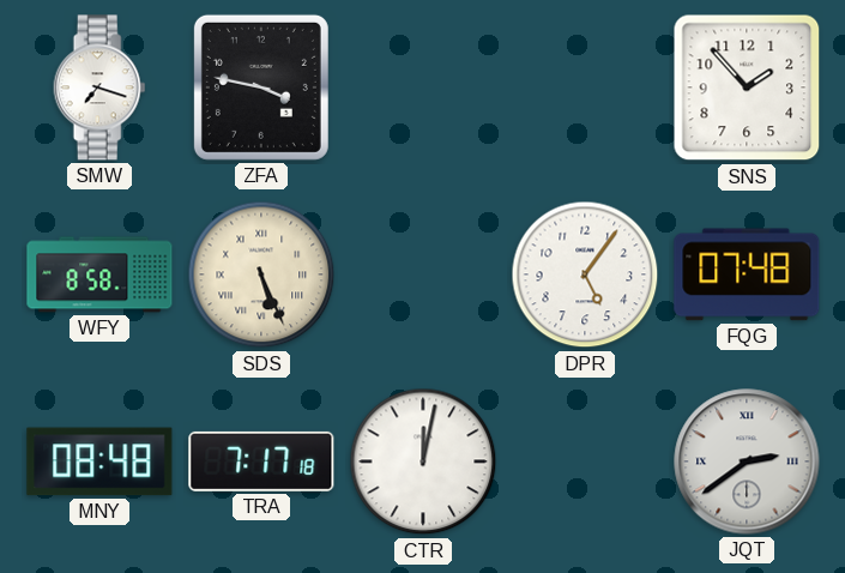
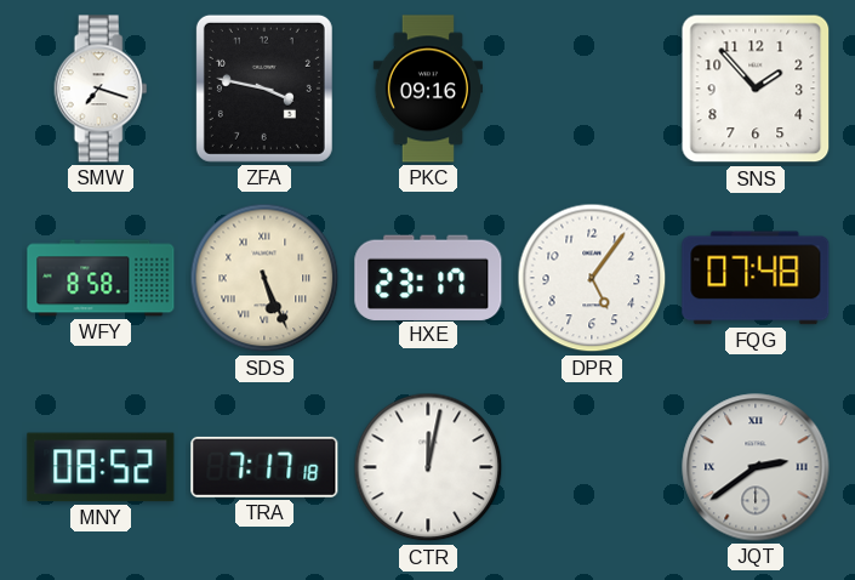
PKC: none -> 09:16 (428, 89)
HXE: none -> 23:17 (428, 277)
MNY: 08:48 -> 08:52 (101, 467)
